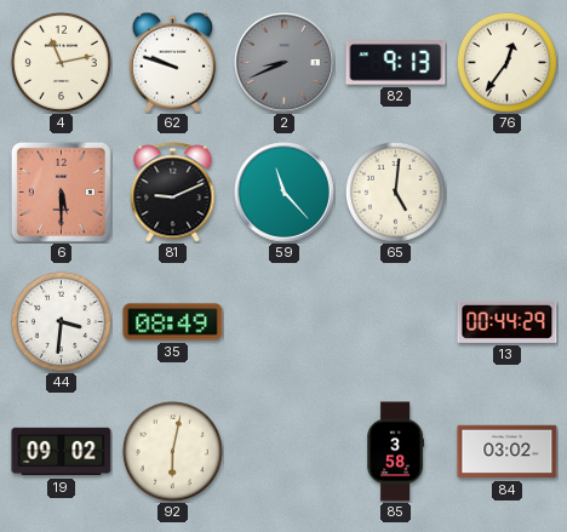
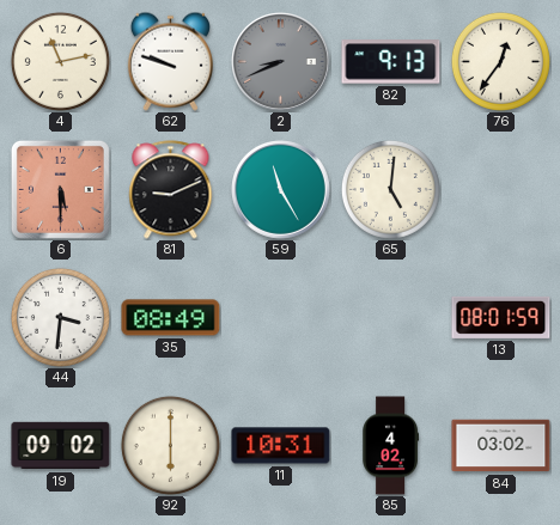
59: 11:23 -> 11:25 (281, 190)
13: 00:44 -> 08:01 (501, 317)
92: 6:02 -> 6:00 (170, 445)
11: none -> 10:31 (281, 446)
85: 3:58 -> 4:02 (390, 446)
